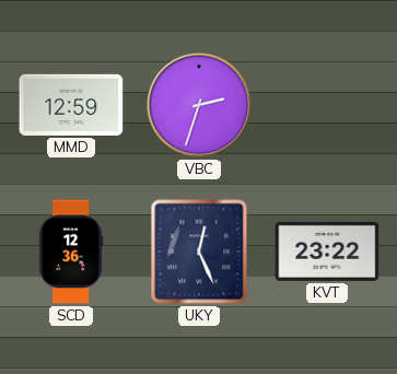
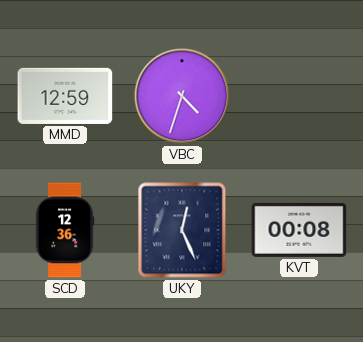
VBC: 2:33 -> 4:33 (182, 96)
KVT: 23:22 -> 00:08 (299, 230)
